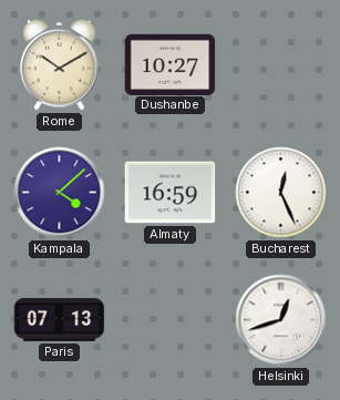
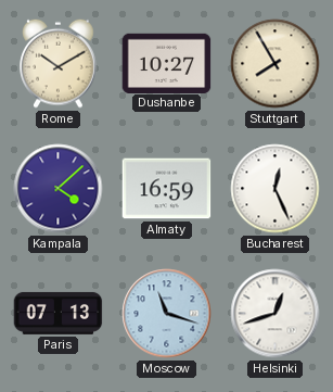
Stuttgart: none -> 7:55 (276, 64)
Moscow: none -> 11:18 (167, 314)
